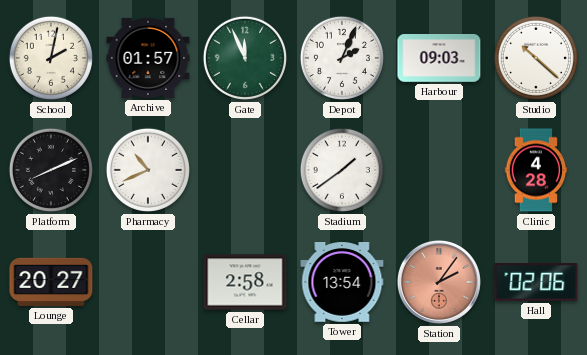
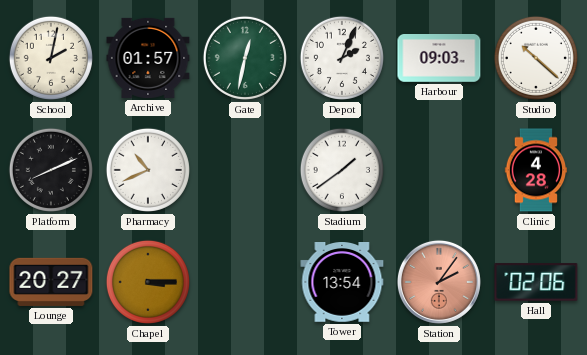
Gate: 11:56 -> 12:32 (245, 58)
Chapel: none -> 3:15 (148, 282)
Cellar: 2:58 -> none (245, 282)
